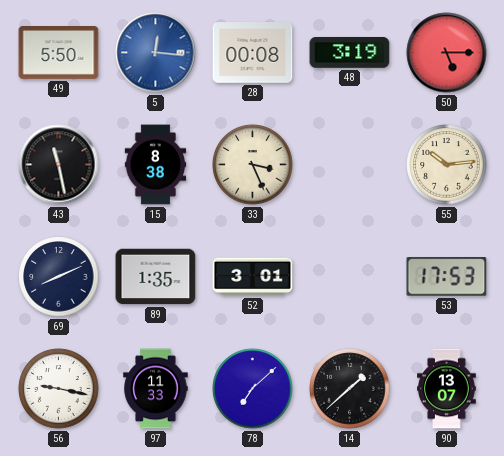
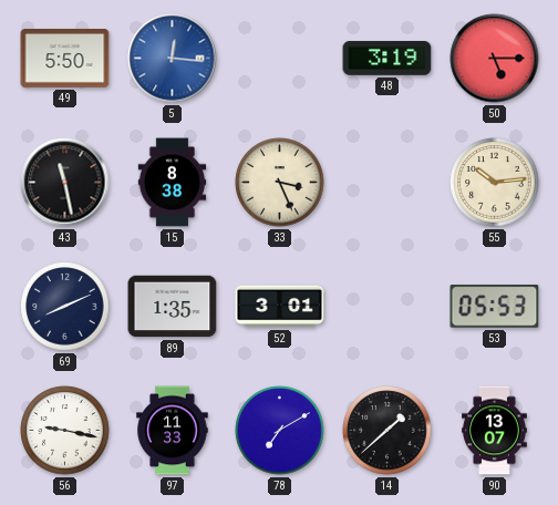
28: 00:08 -> none (253, 53)
53: 17:53 -> 05:53 (495, 307)
78: 7:08 -> 7:10 (280, 431)
